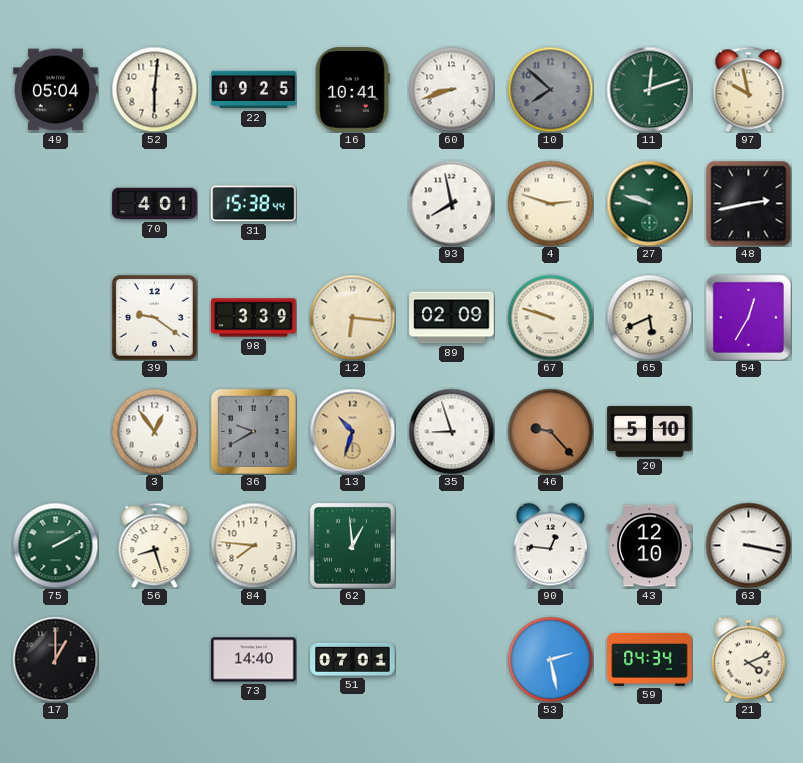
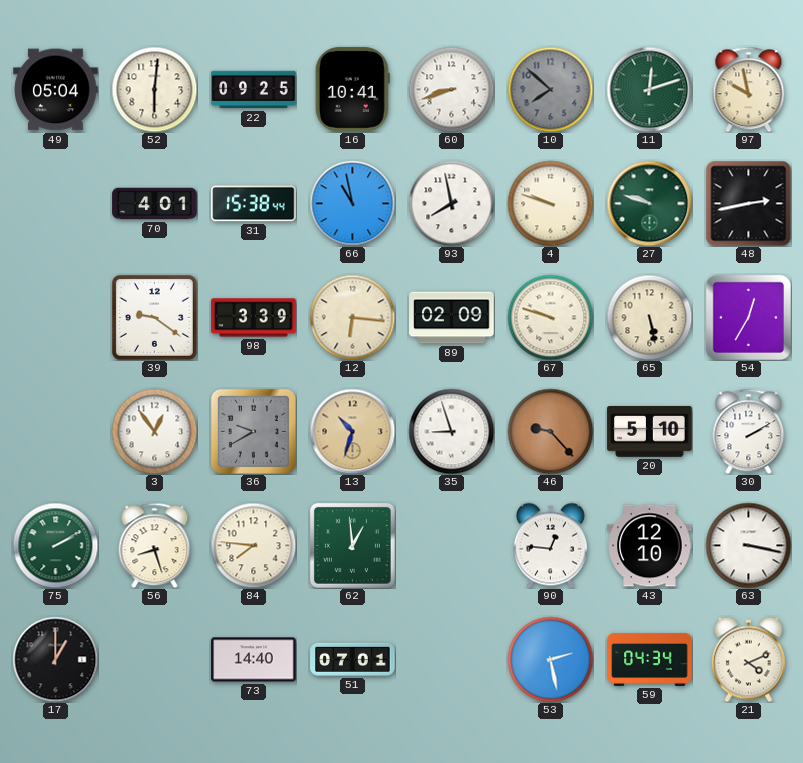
66: none -> 10:58 (352, 203)
4: 2:48 -> 9:48 (550, 203)
65: 5:41 -> 5:28 (649, 317)
30: none -> 2:10 (749, 431)
